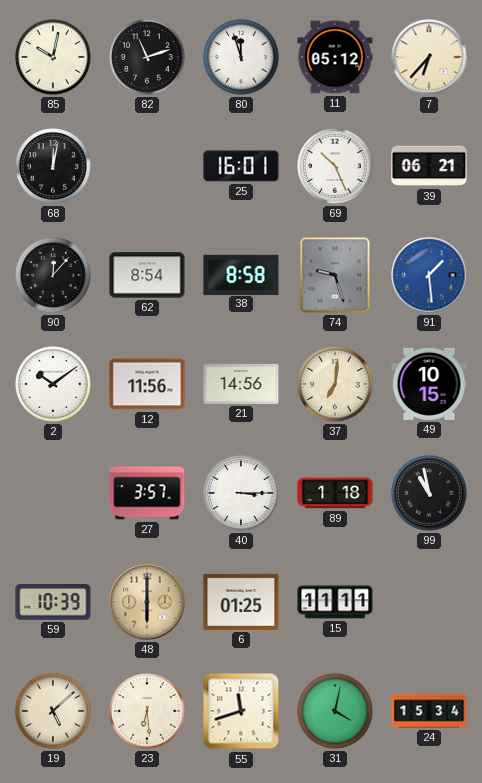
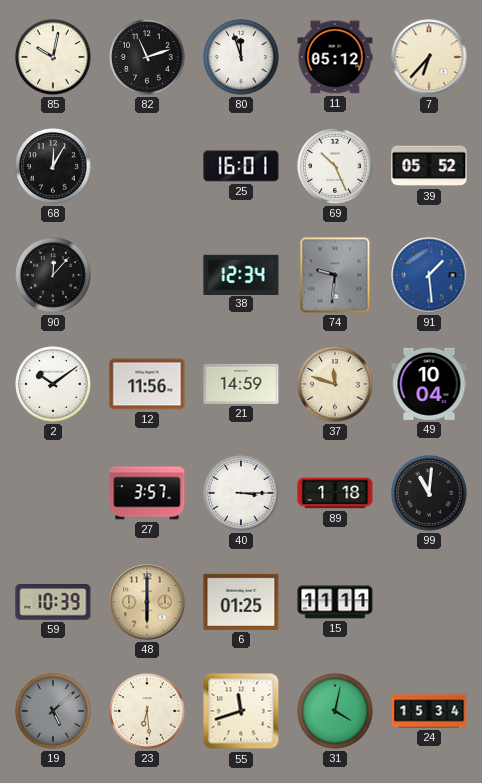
68: 12:02 -> 12:05 (53, 166)
39: 06:21 -> 05:52 (429, 166)
62: 8:54 -> none (147, 275)
38: 8:58 -> 12:34 (241, 274)
74: 9:27 -> 9:31 (335, 275)
21: 14:56 -> 14:59 (241, 384)
37: 7:01 -> 11:48 (335, 384)
49: 10:15 -> 10:04 (429, 384)
99: 10:58 -> 11:01 (429, 493)
19 dial: cream -> grey (53, 711)
